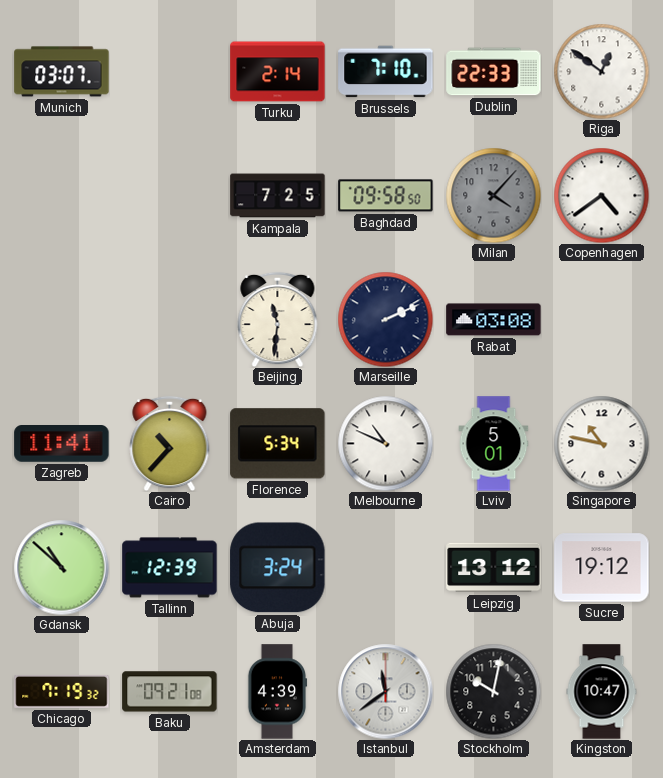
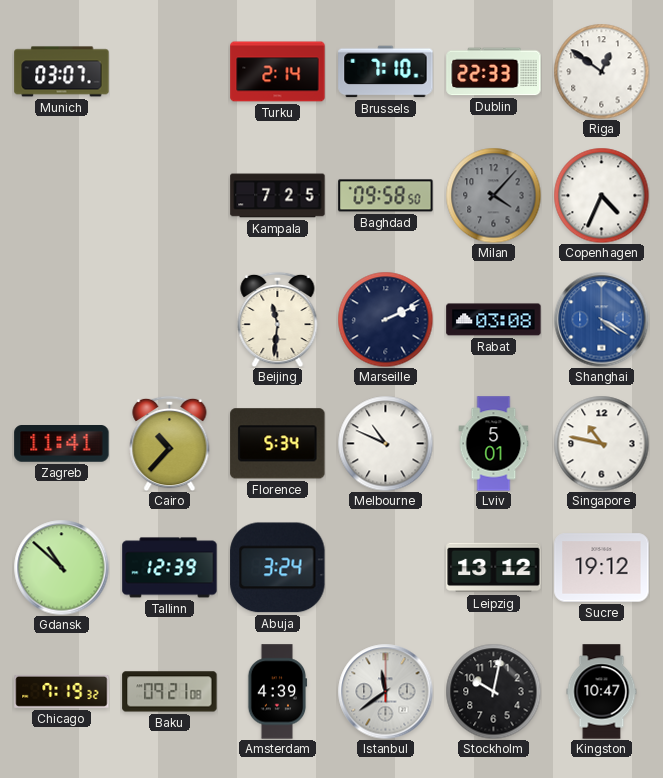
Copenhagen: 4:39 -> 4:34 (601, 195)
Shanghai: none -> 4:20 (601, 319)
